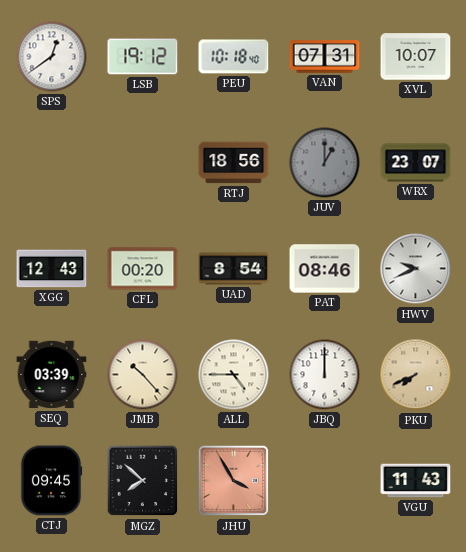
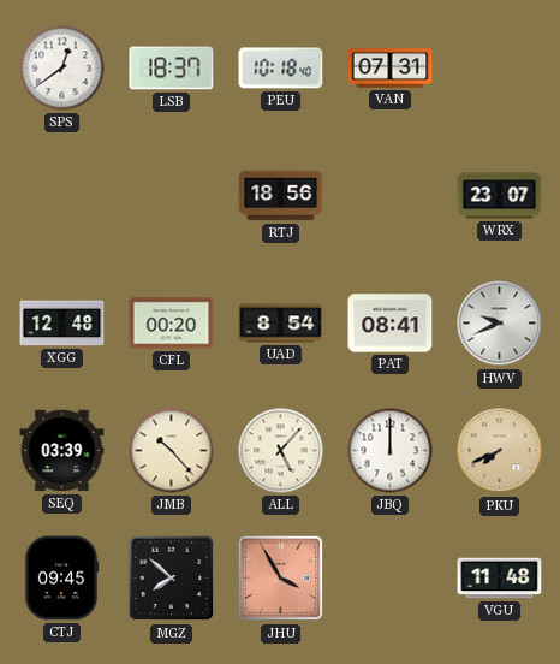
LSB: 19:12 -> 18:37 (172, 69)
XVL: 10:07 -> none (416, 57)
JUV: 1:00 -> none (325, 163)
XGG: 12:43 -> 12:48 (62, 324)
PAT: 08:46 -> 08:41 (391, 324)
ALL: 4:45 -> 5:07 (281, 451)
VGU: 11:43 -> 11:48 (500, 579)
